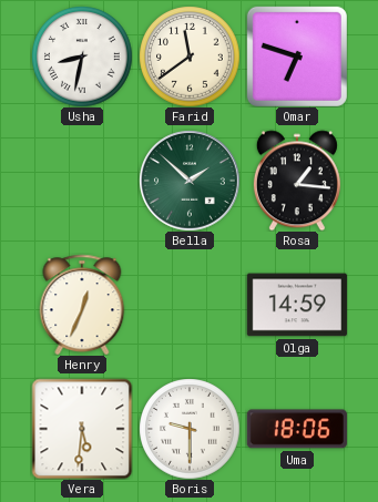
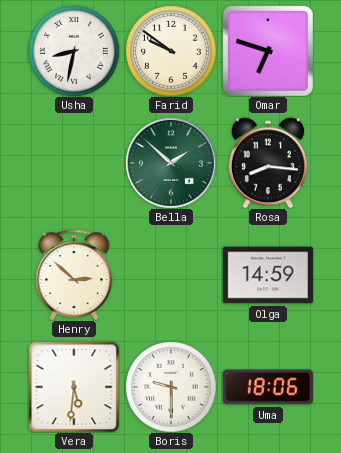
Farid: 11:39 -> 9:51 (171, 51)
Rosa: 1:16 -> 8:16 (268, 163)
Henry: 12:34 -> 2:52 (74, 275)
